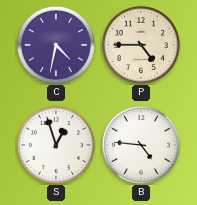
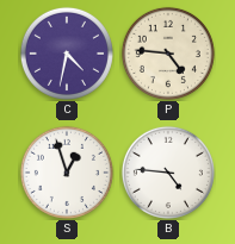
P: 4:45 -> 4:46 (168, 54)
